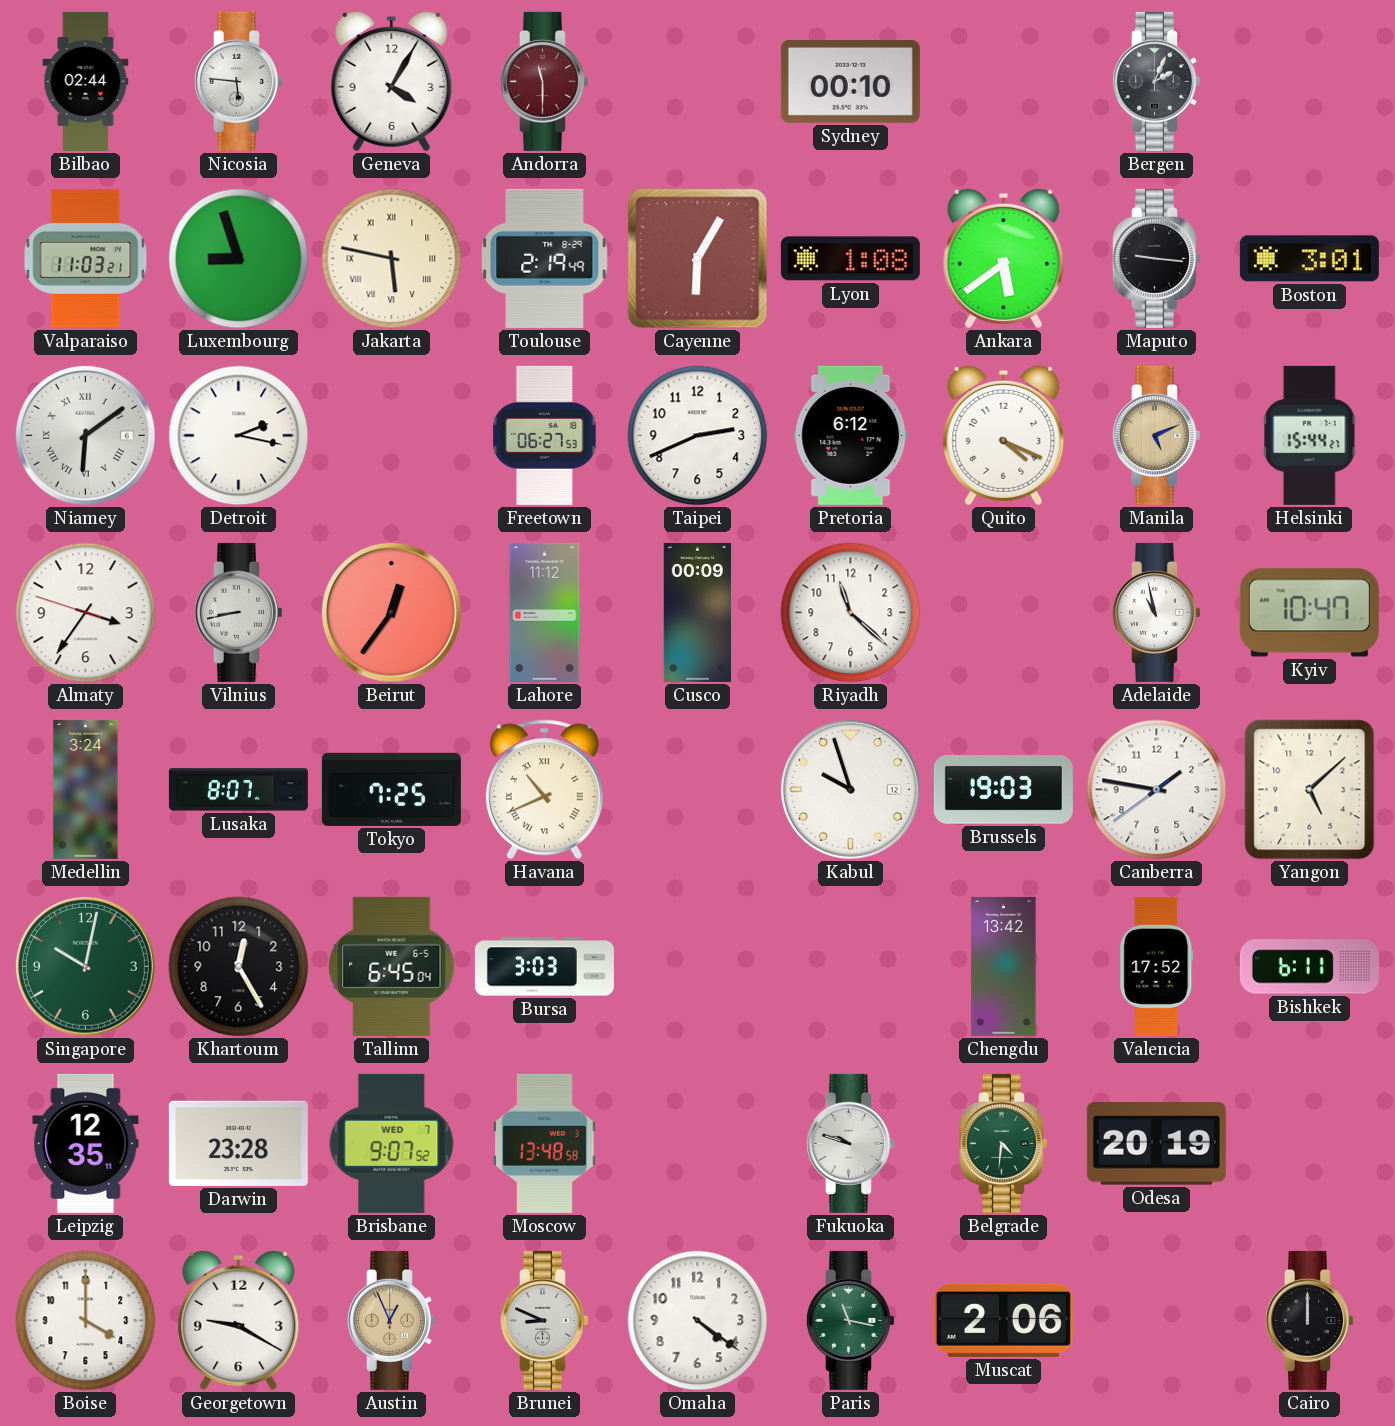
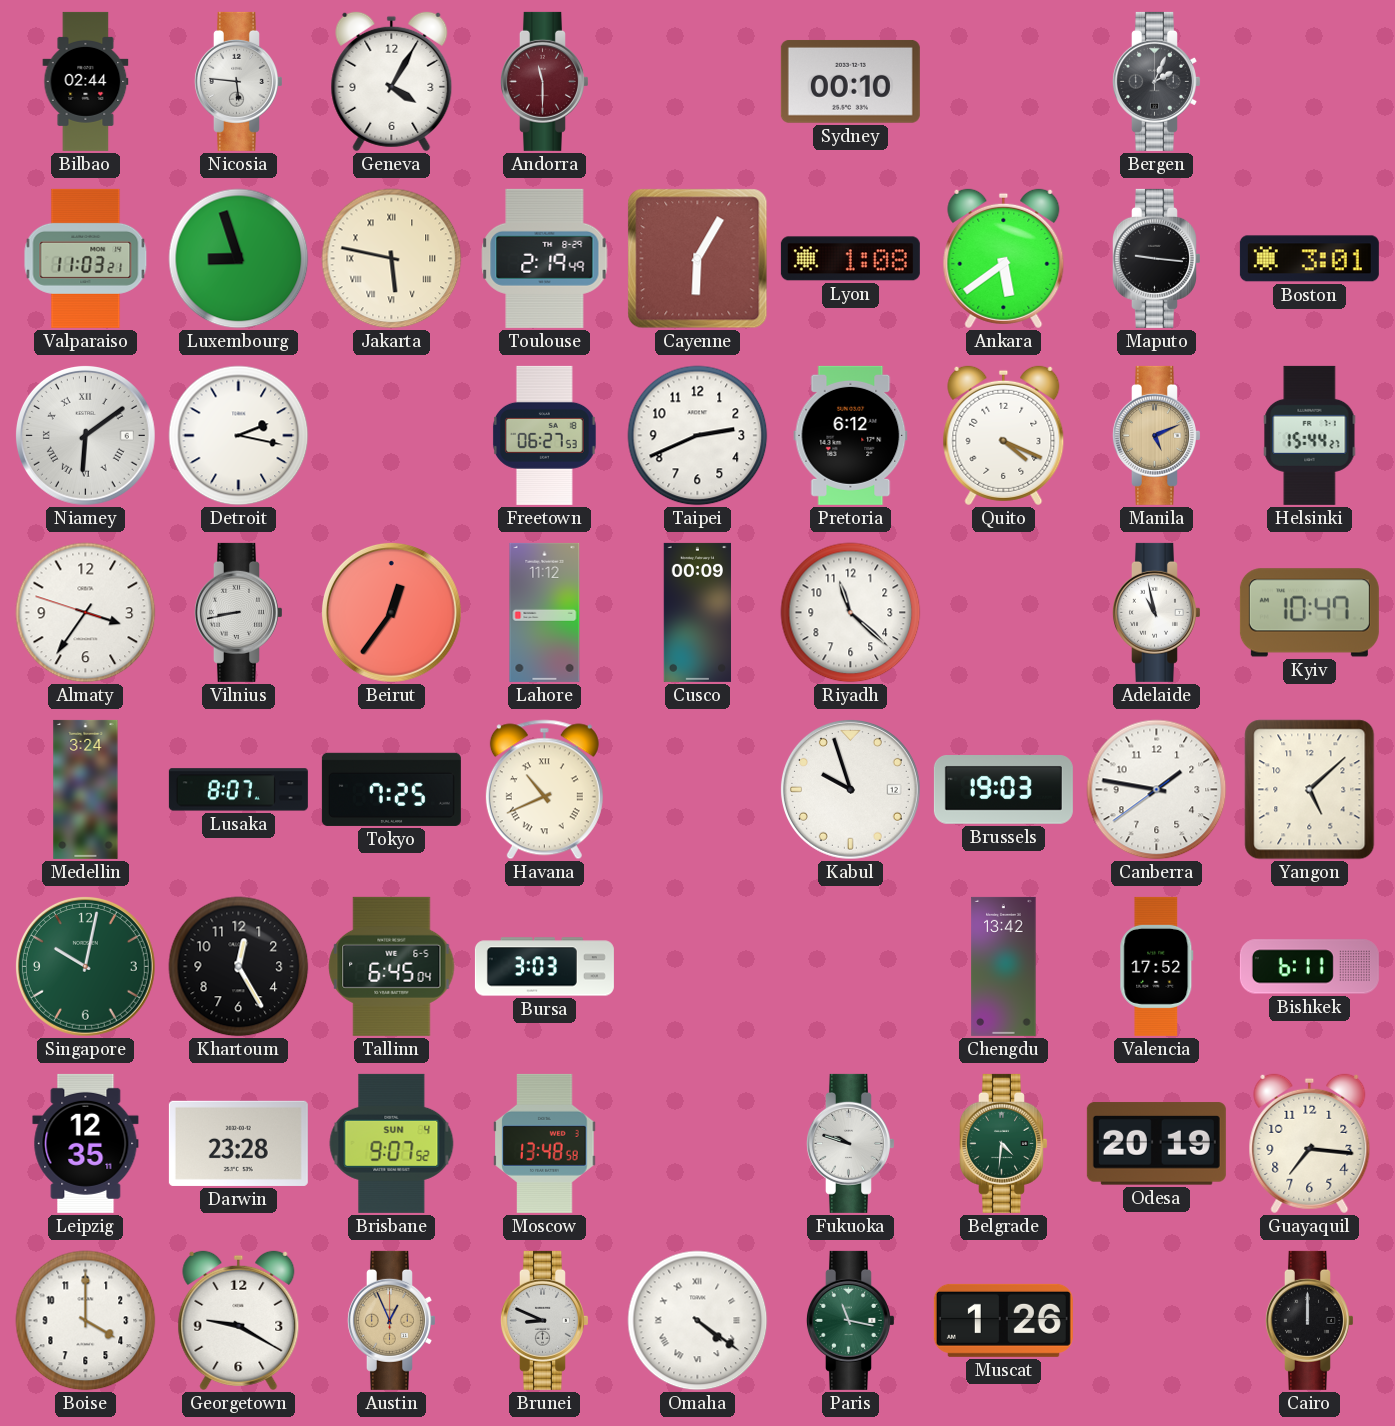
Brisbane date: WED 7 -> SUN 4 (392, 1143)
Guayaquil: none -> 7:16 (1310, 1144)
Omaha numerals: Arabic -> Roman (698, 1321)
Muscat: 2:06 -> 1:26 (1003, 1320)
